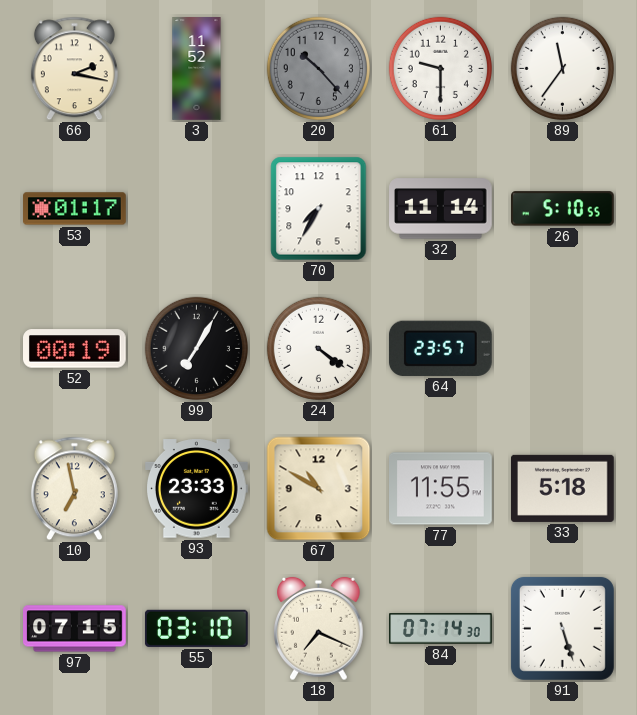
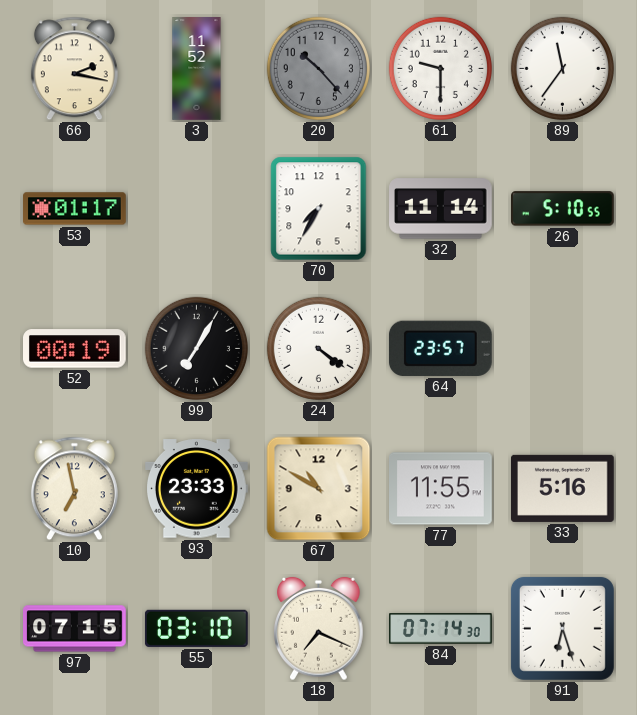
33: 5:18 -> 5:16 (563, 488)
91: 5:27 -> 6:27 (562, 628)
